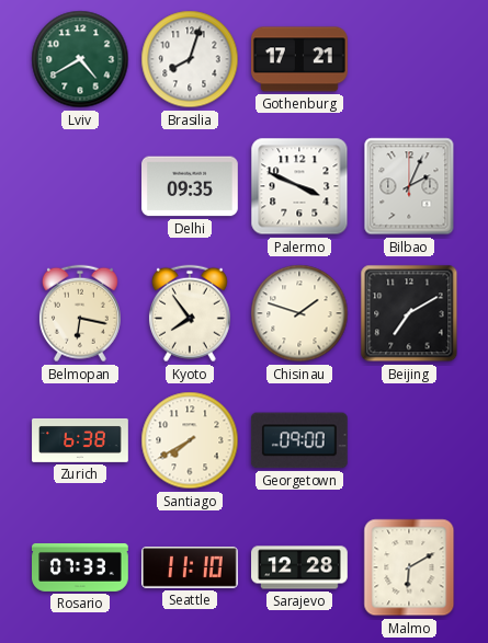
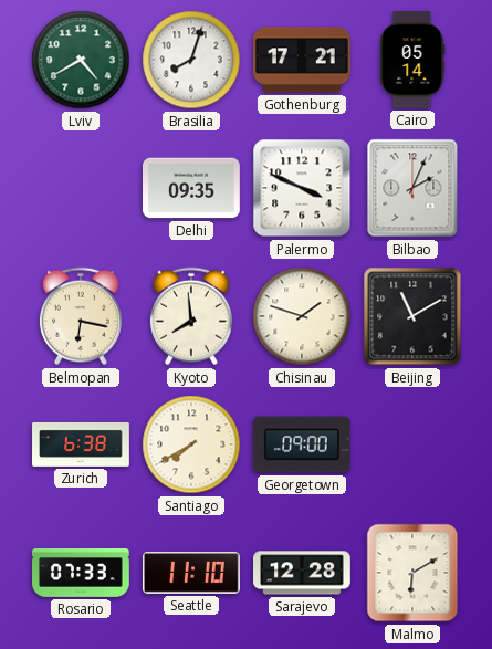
Cairo: none -> 05:14 (412, 61)
Kyoto: 7:54 -> 7:59 (191, 316)
Beijing: 7:10 -> 11:10 (412, 316)
